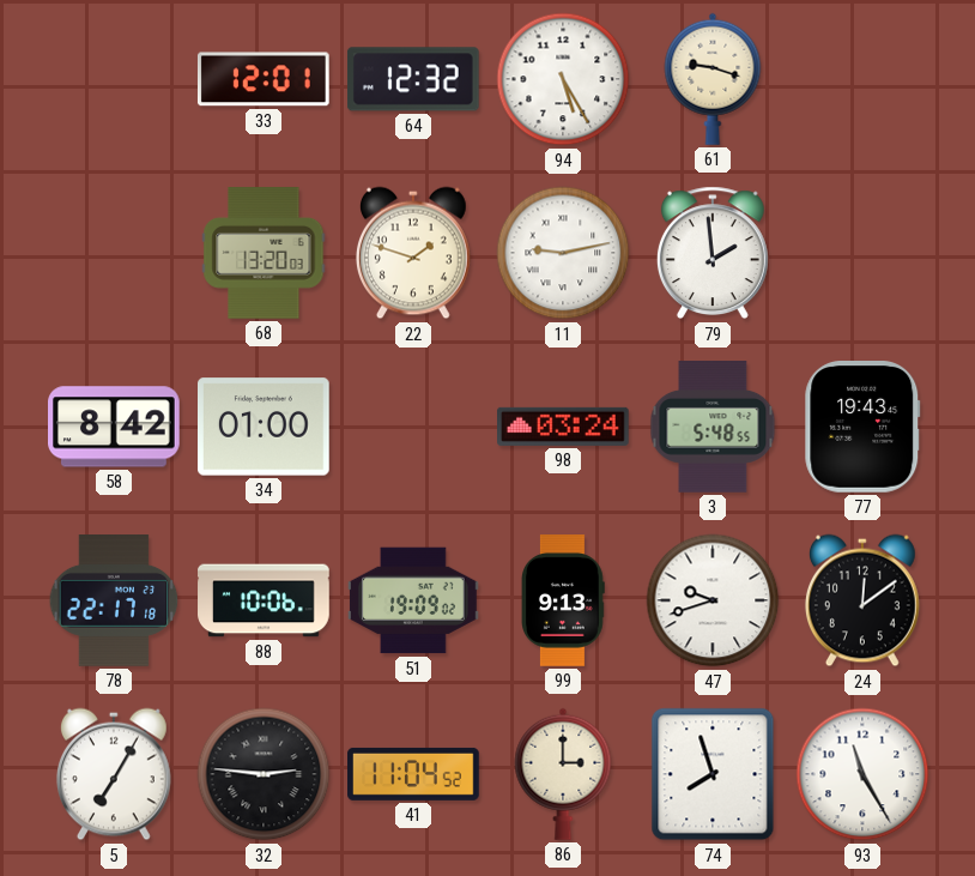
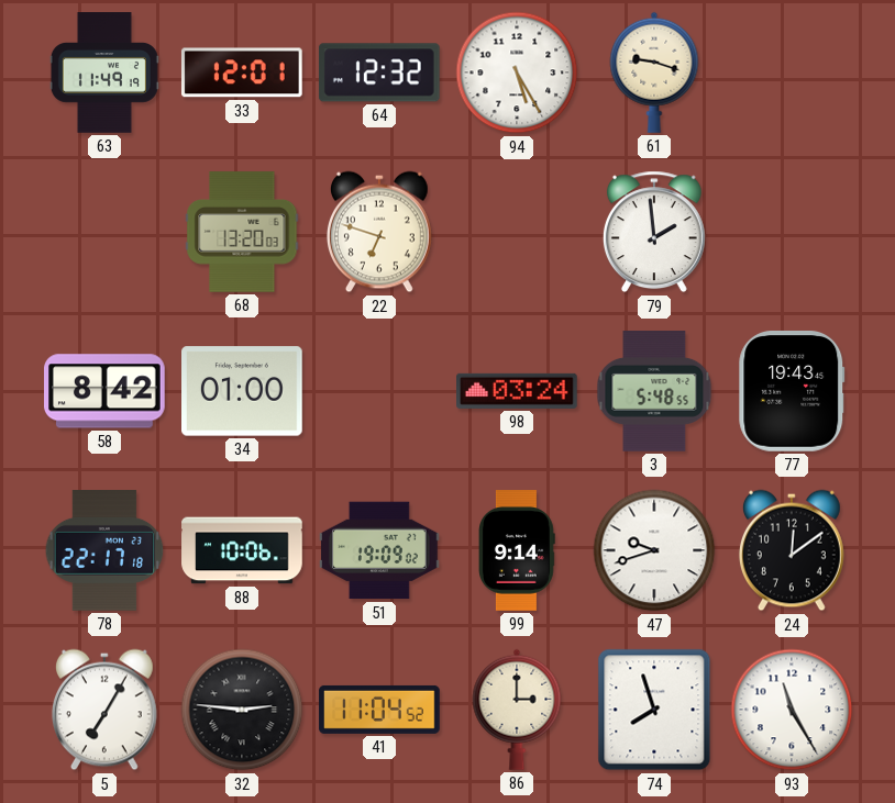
63: none -> 11:49 (104, 73)
22: 1:48 -> 6:48 (379, 232)
11: 9:13 -> none (563, 253)
99: 9:13 -> 9:14 (518, 550)
